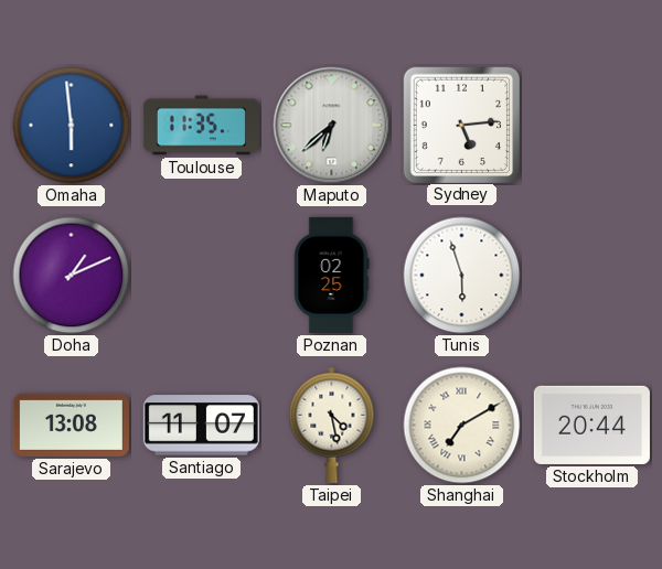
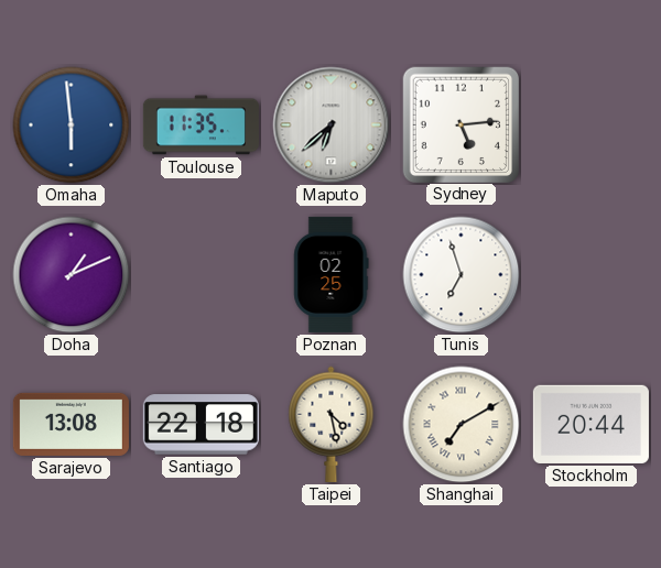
Tunis: 5:57 -> 6:57 (462, 275)
Santiago: 11:07 -> 22:18 (201, 425)
